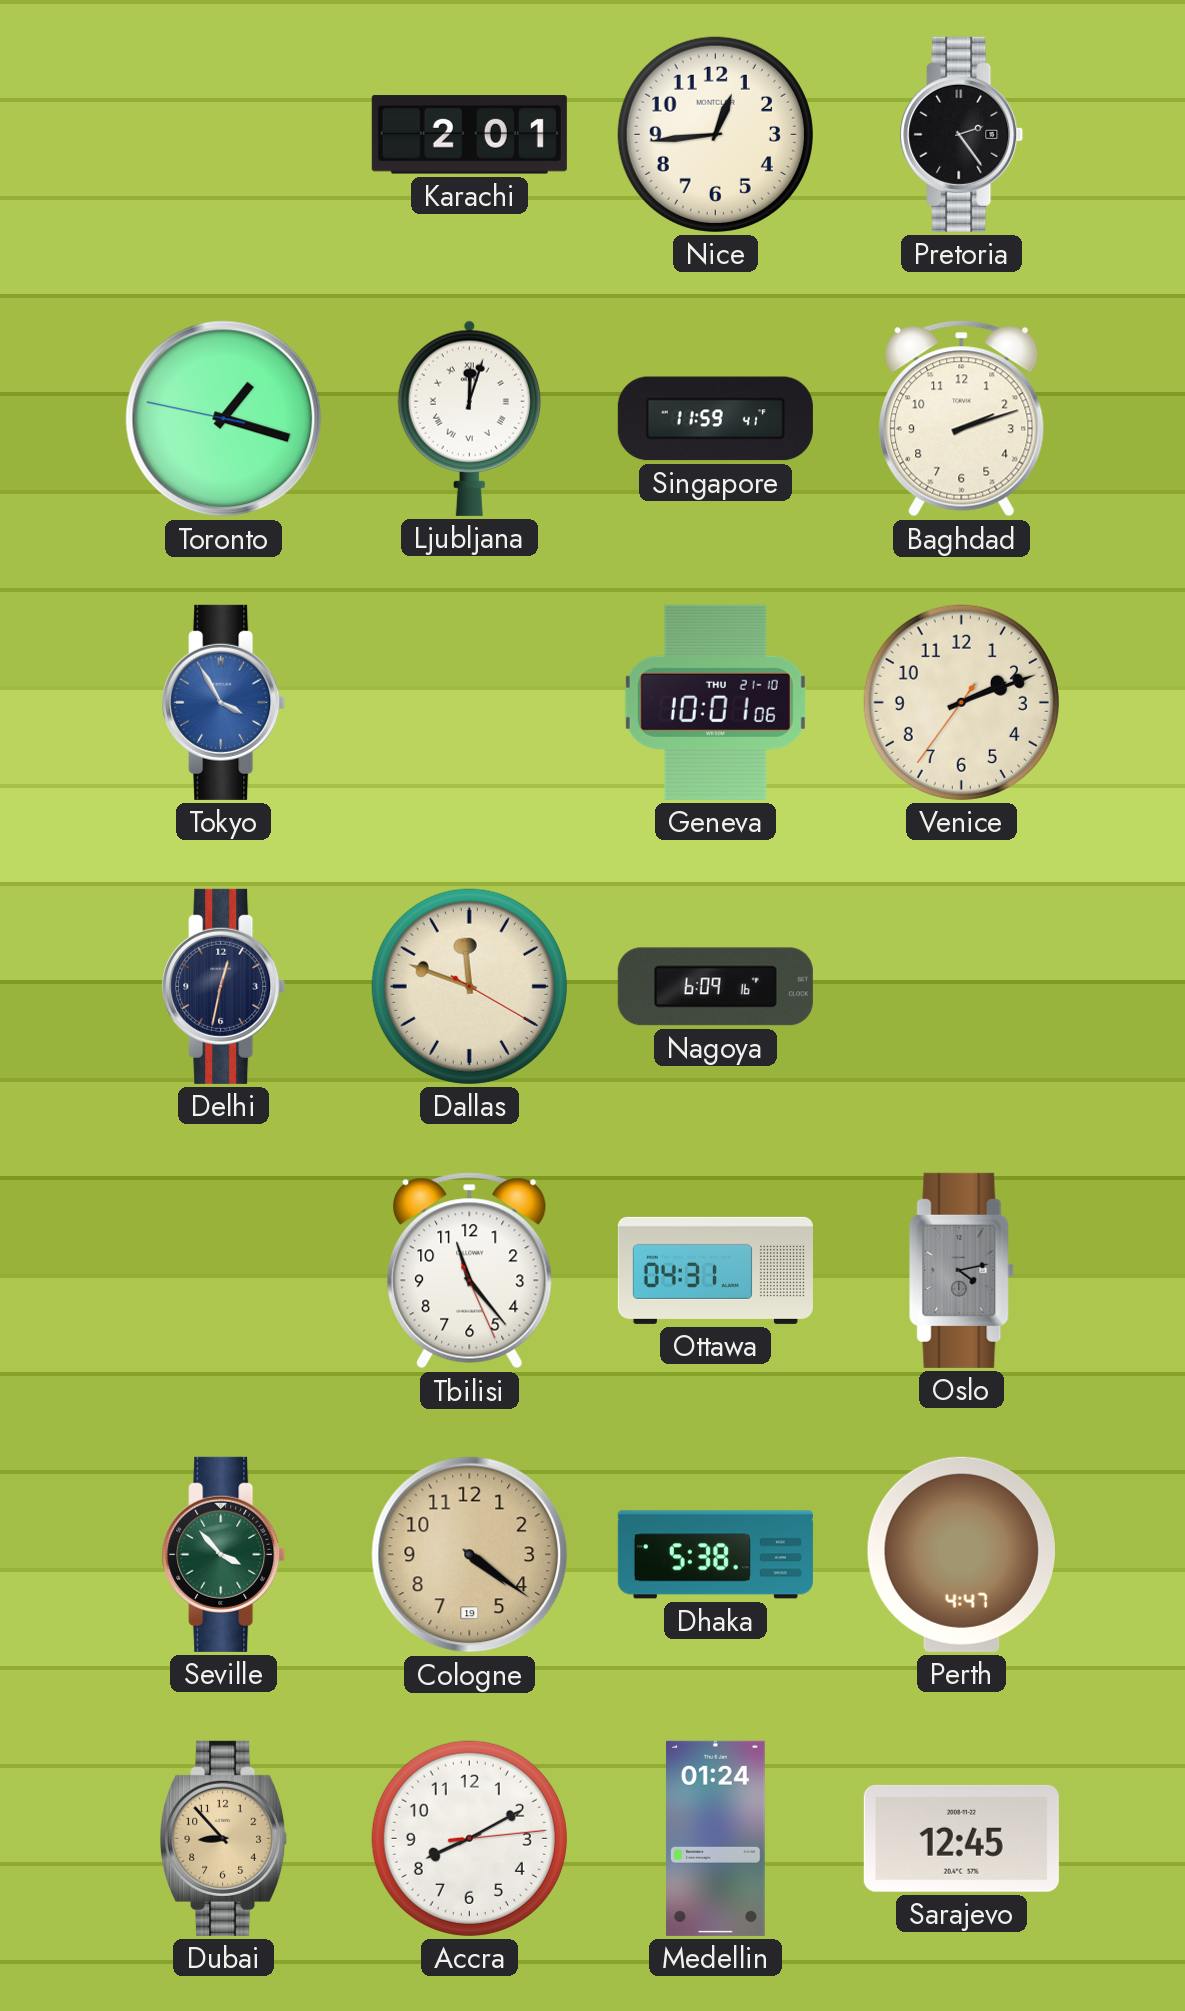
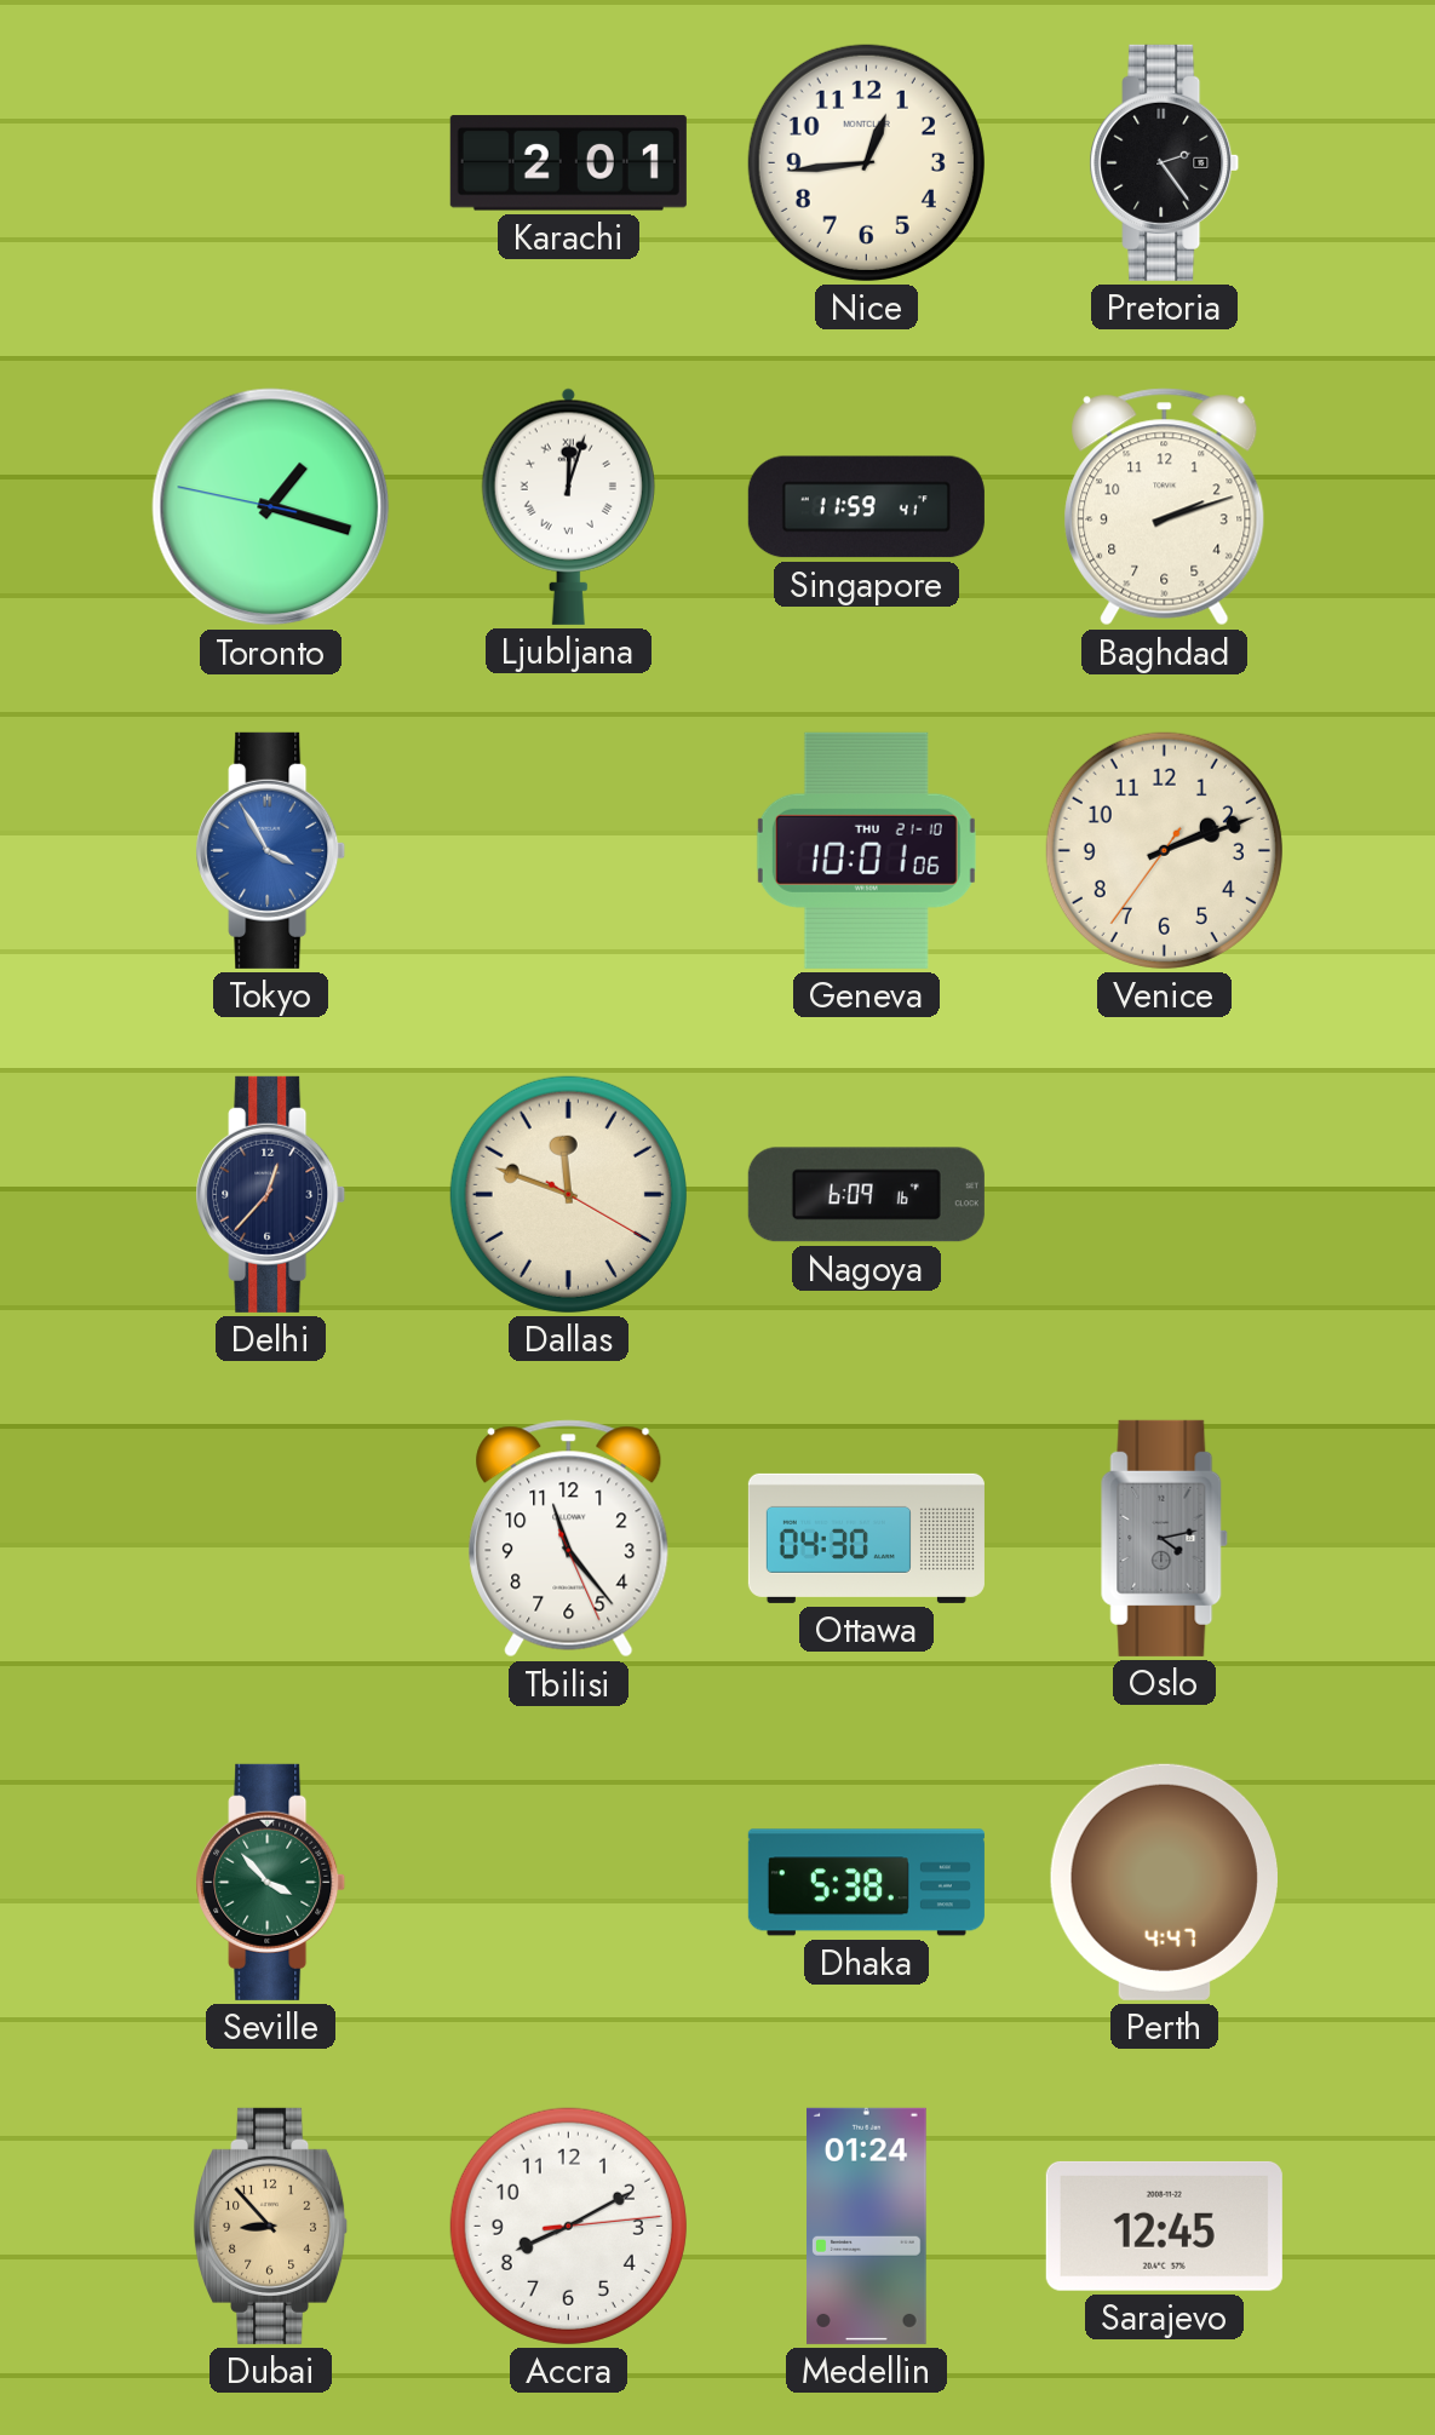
Delhi: 12:32 -> 12:37 (271, 1194)
Ottawa: 04:31 -> 04:30 (866, 1538)
Cologne: 4:21 -> none (470, 1555)
